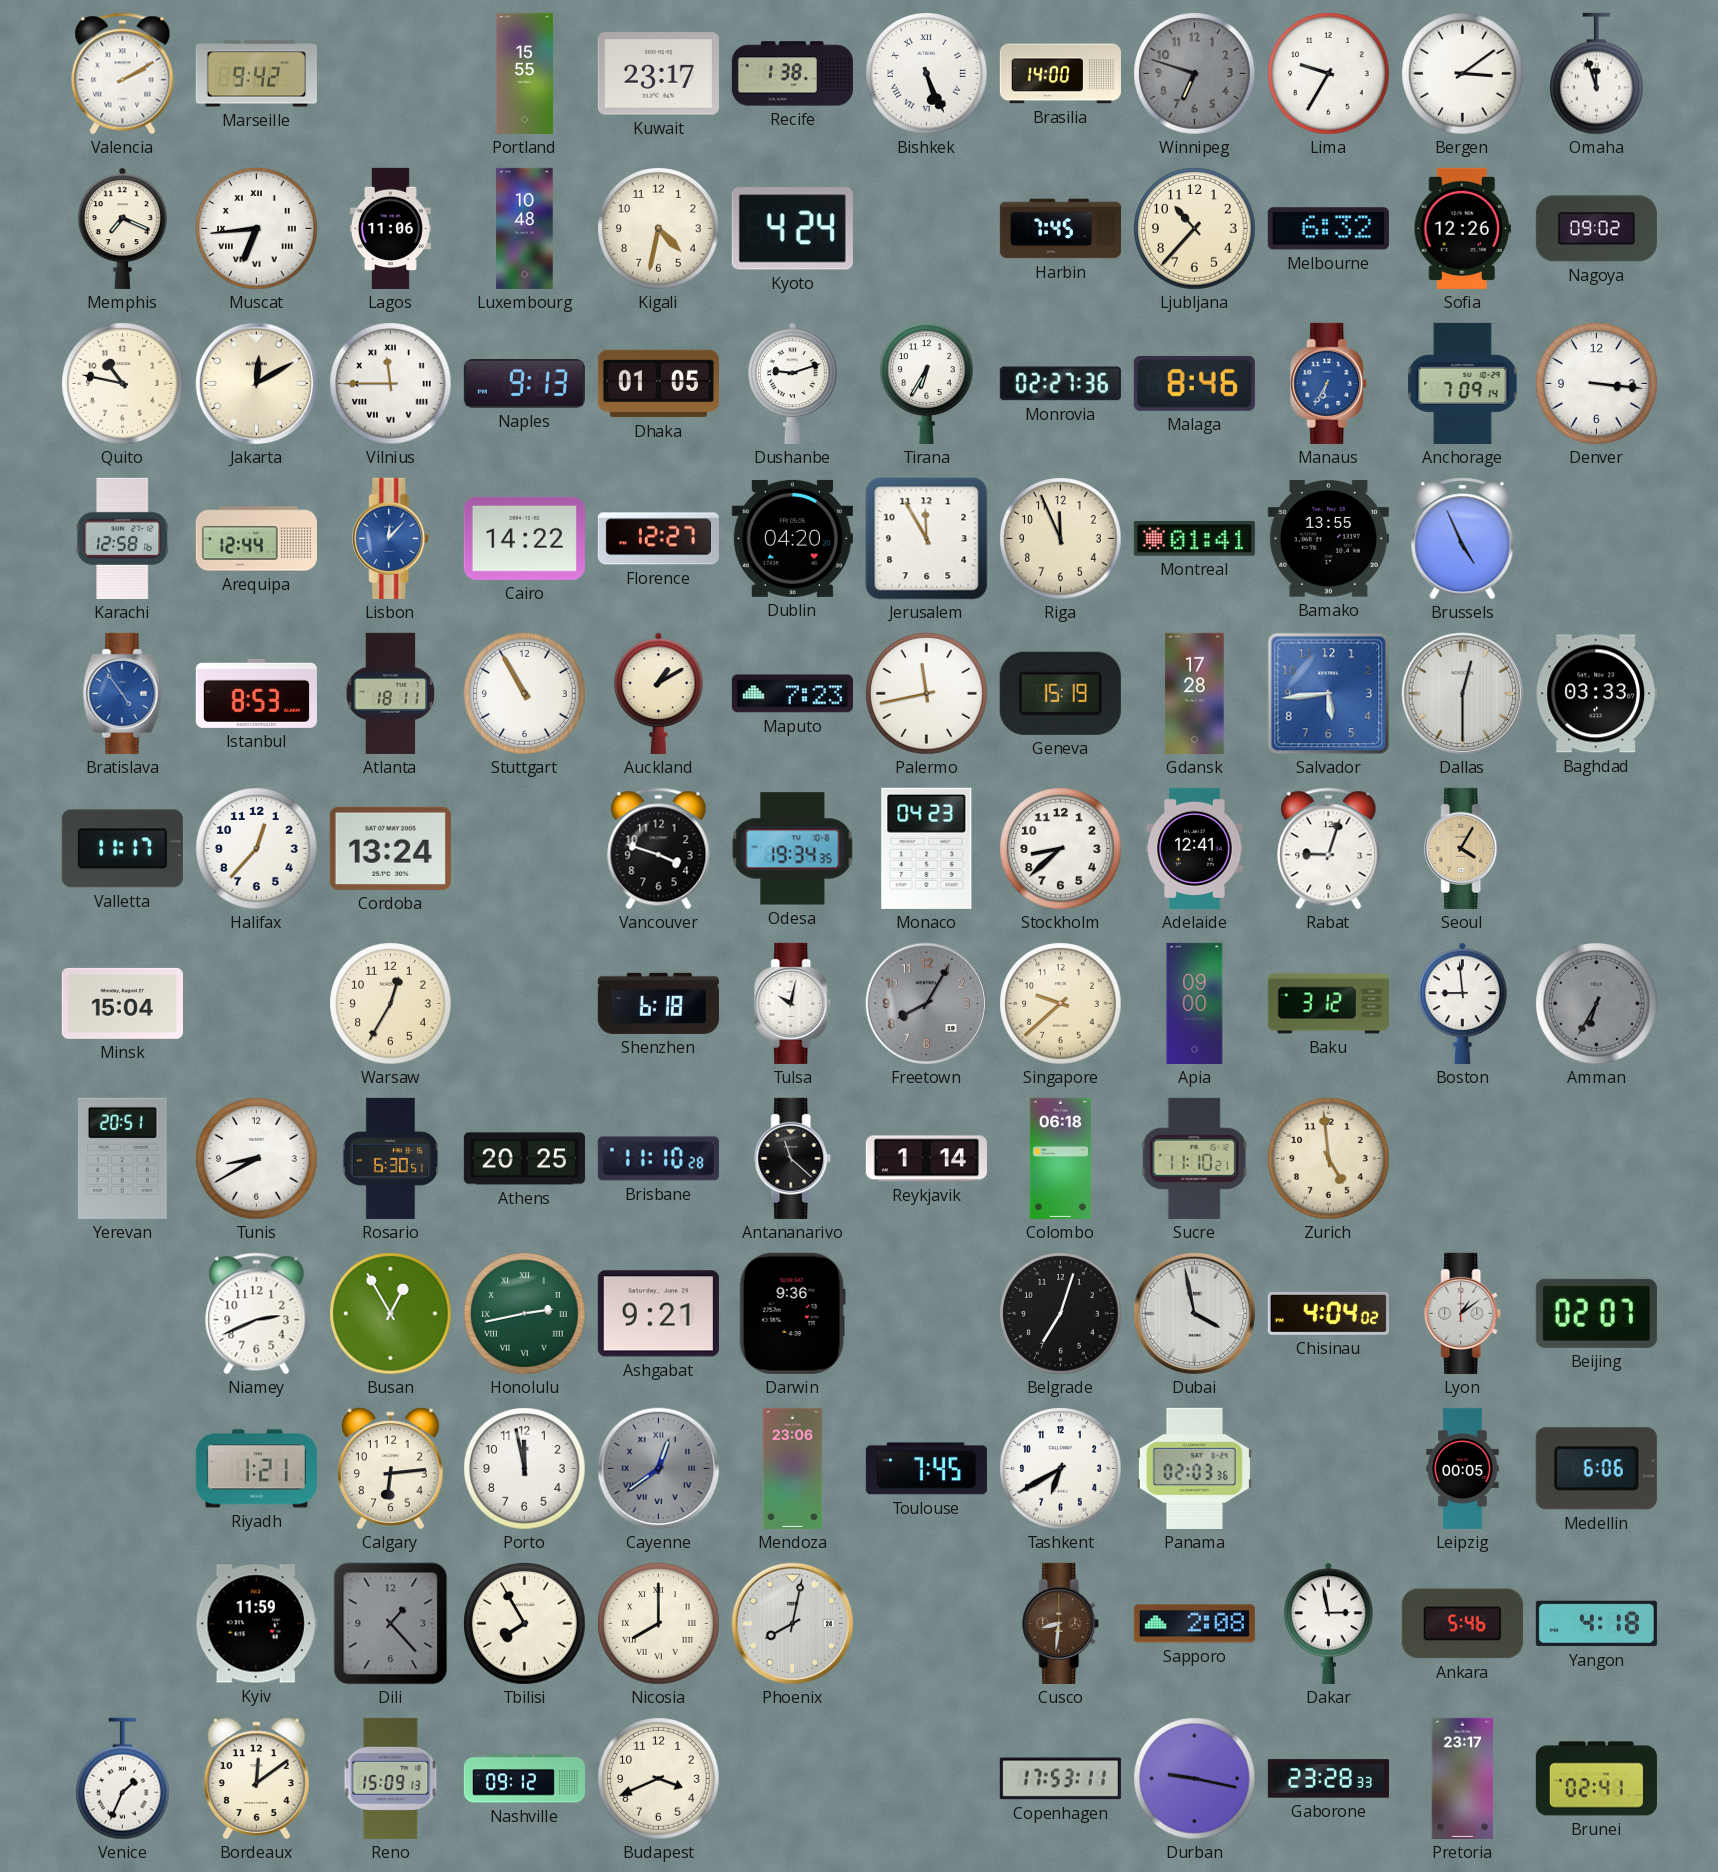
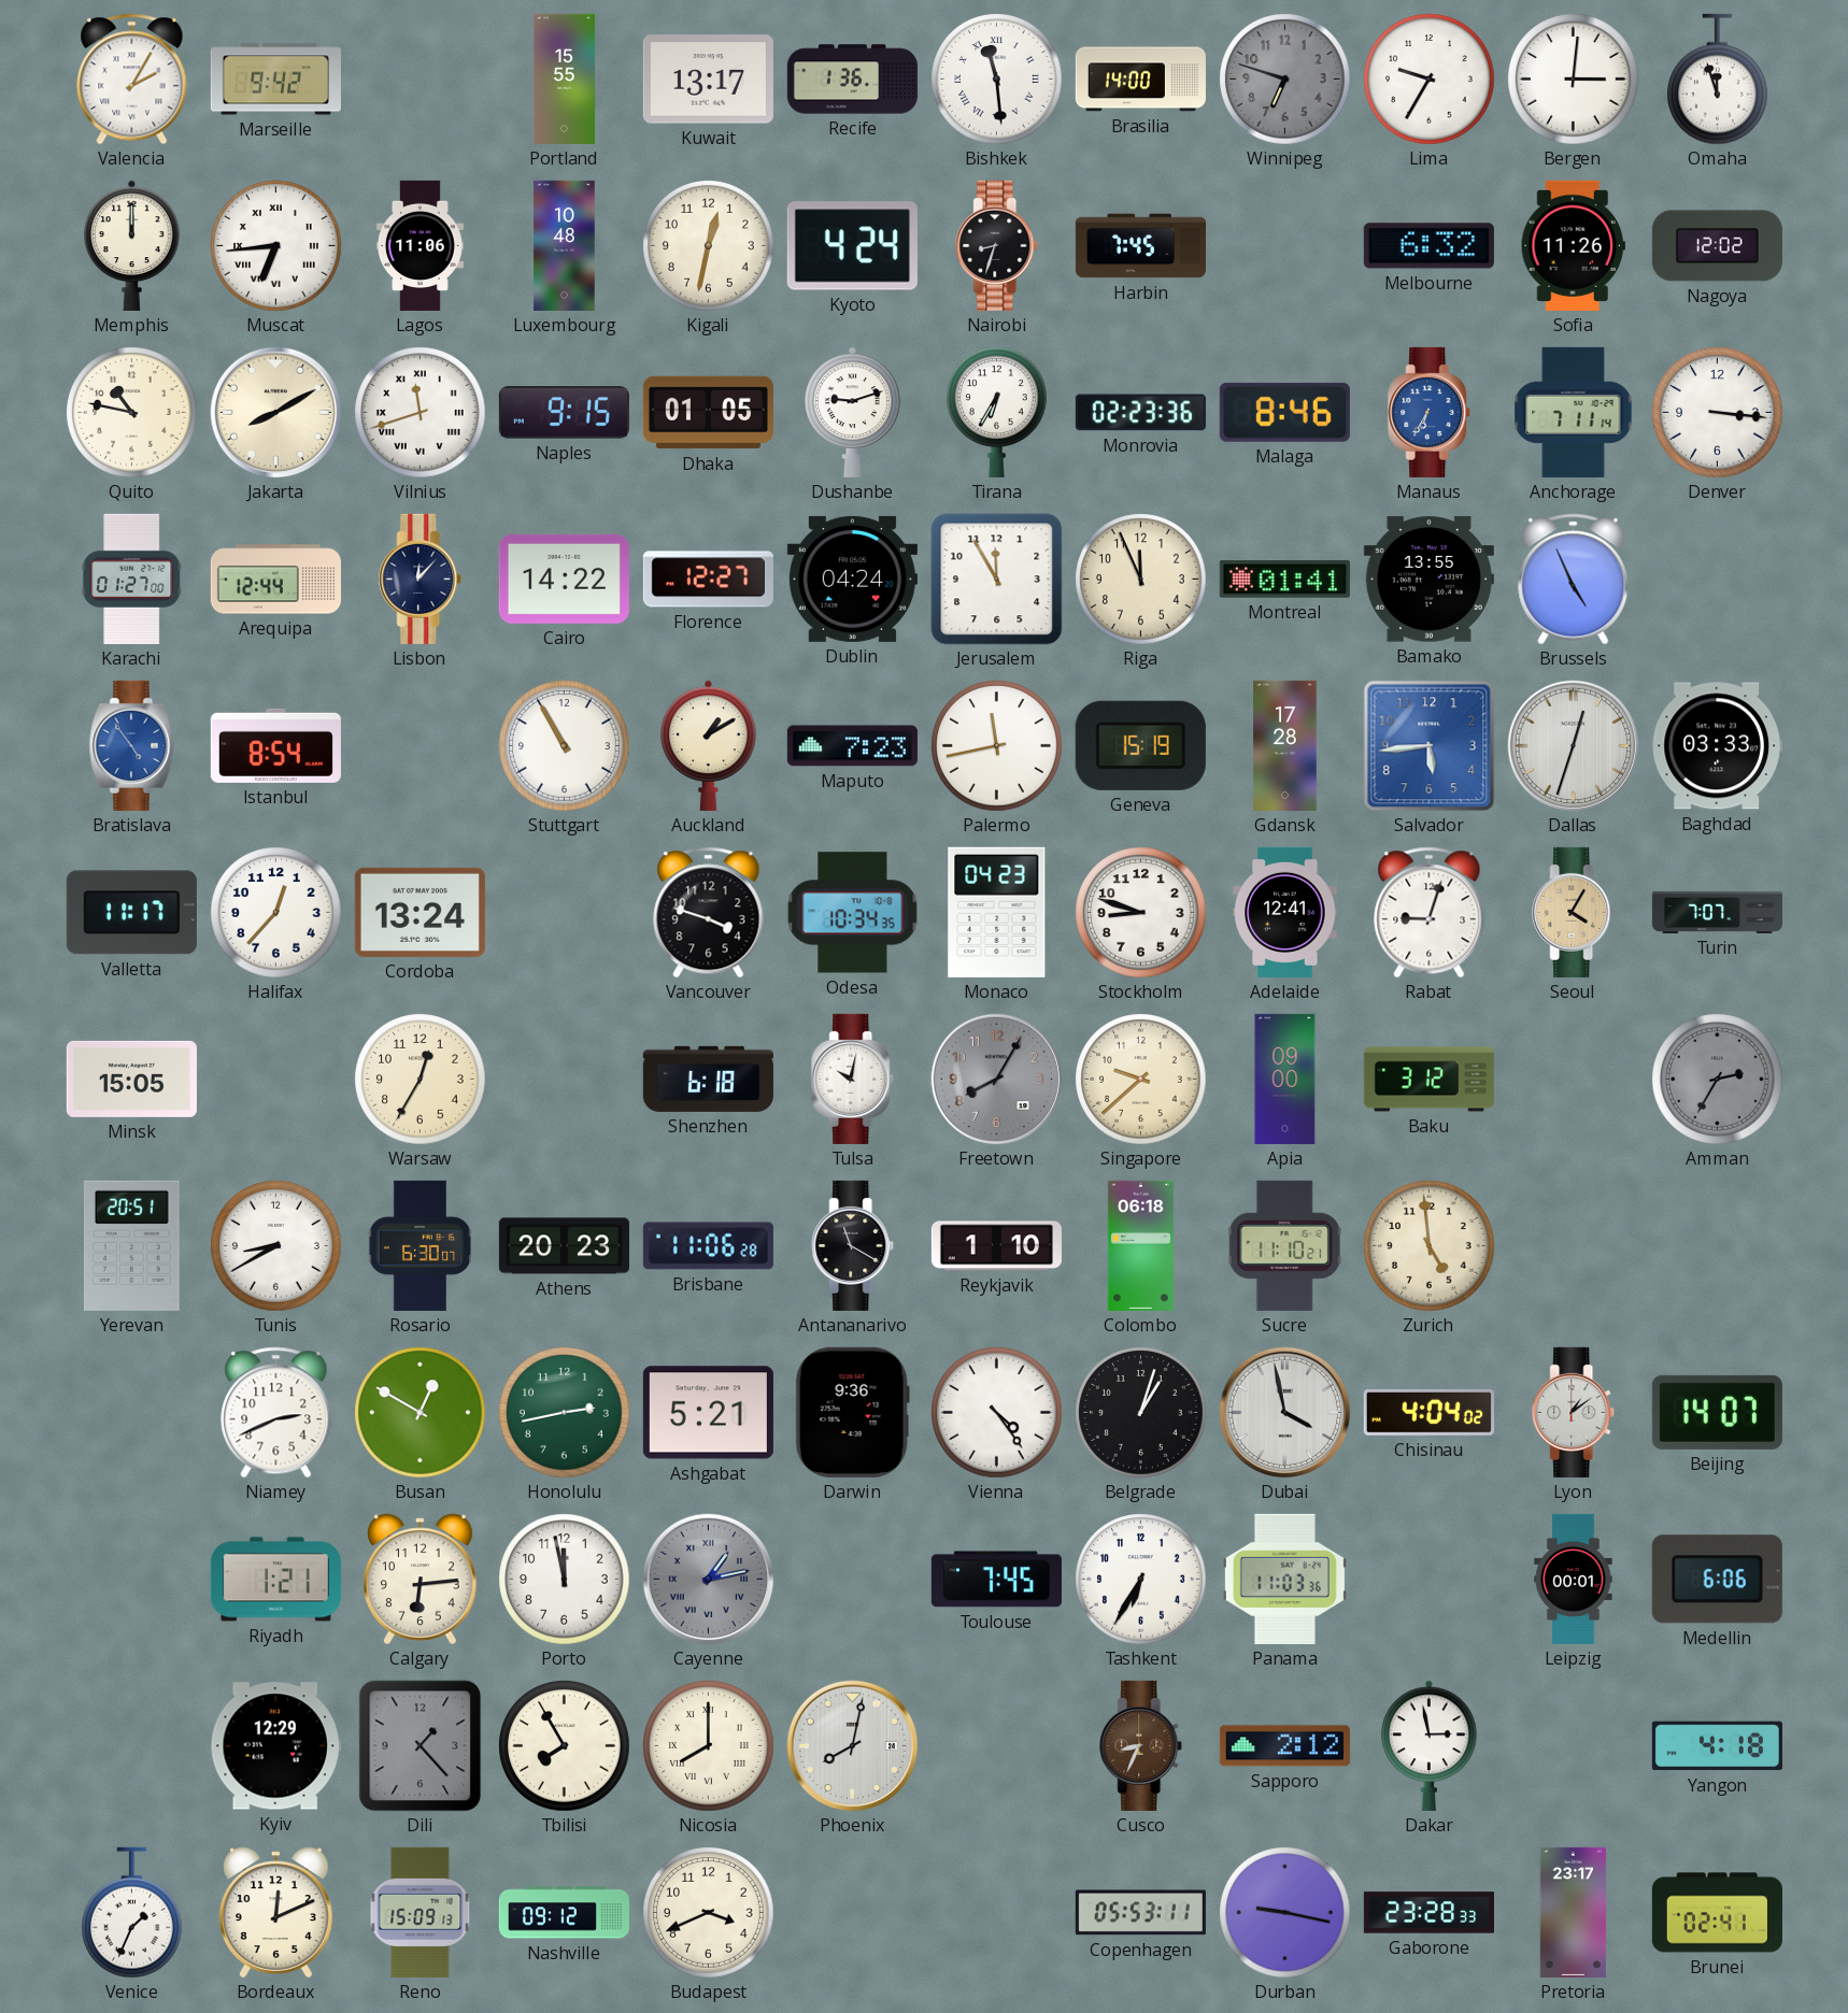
Valencia: 2:10 -> 2:05 (132, 80)
Kuwait: 23:17 -> 13:17 (708, 80)
Recife: 1:38 -> 1:36 (852, 80)
Bishkek: 5:26 -> 11:29 (997, 80)
Bergen: 3:09 -> 3:01 (1574, 80)
Memphis: 7:19 -> 12:00 (132, 245)
Kigali: 4:32 -> 12:32 (709, 246)
Nairobi: none -> 8:33 (997, 245)
Ljubljana: 10:37 -> none (1195, 229)
Sofia: 12:26 -> 11:26 (1573, 245)
Nagoya: 09:02 -> 12:02 (1717, 246)
Jakarta: 12:10 -> 8:10 (276, 413)
Vilnius: 11:45 -> 11:42 (421, 413)
Naples: 9:13 -> 9:15 (564, 413)
Monrovia: 02:27 -> 02:23 (1140, 413)
Anchorage: 7:09 -> 7:11 (1574, 412)
Karachi: 12:58 -> 01:27 (132, 579)
Lisbon dial: blue -> navy (421, 579)
Dublin: 04:20 -> 04:24 (852, 579)
Istanbul: 8:53 -> 8:54 (275, 745)
Atlanta: 18:11 -> none (391, 693)
Dallas: 12:30 -> 12:33 (1574, 746)
Odesa: 19:34 -> 10:34 (853, 913)
Stockholm: 8:38 -> 8:48 (1141, 913)
Turin: none -> 7:07 (1717, 912)
Minsk: 15:04 -> 15:05 (131, 1079)
Boston: 8:59 -> none (1463, 1003)
Amman: 6:35 -> 2:35 (1718, 1080)
Rosario: 6:30:51 -> 6:30:07 (421, 1245)
Athens: 20:25 -> 20:23 (564, 1246)
Brisbane: 11:10 -> 11:06 (708, 1246)
Antananarivo: 11:22 -> 11:20 (853, 1245)
Reykjavik: 1:14 -> 1:10 (996, 1246)
Busan: 12:55 -> 12:50 (421, 1413)
Honolulu numerals: Roman -> Arabic (565, 1413)
Ashgabat: 9:21 -> 5:21 (708, 1413)
Vienna: none -> 4:24 (997, 1413)
Belgrade: 7:03 -> 1:03 (1141, 1413)
Beijing: 02:07 -> 14:07 (1717, 1412)
Cayenne: 12:39 -> 1:13 (709, 1580)
Mendoza: 23:06 -> none (793, 1468)
Tashkent: 6:40 -> 6:35 (1141, 1580)
Panama: 02:03 -> 11:03 (1284, 1579)
Leipzig: 00:05 -> 00:01 (1574, 1579)
Kyiv: 11:59 -> 12:29 (275, 1746)
Cusco: 8:31 -> 8:34 (1141, 1745)
Sapporo: 2:08 -> 2:12 (1284, 1746)
Ankara: 5:46 -> none (1462, 1624)
Bordeaux: 12:09 -> 12:11 (275, 1913)
Copenhagen: 17:53 -> 05:53 (1140, 1913)
